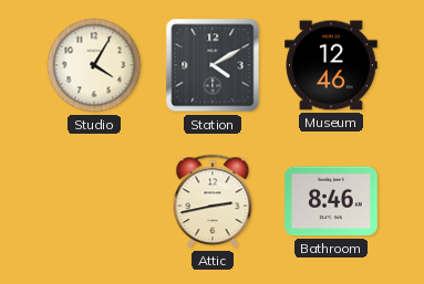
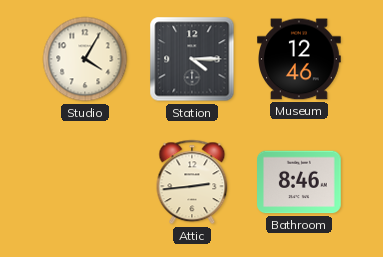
Station: 4:10 -> 4:15 (192, 59)
Attic: 2:43 -> 2:44 (192, 182)
